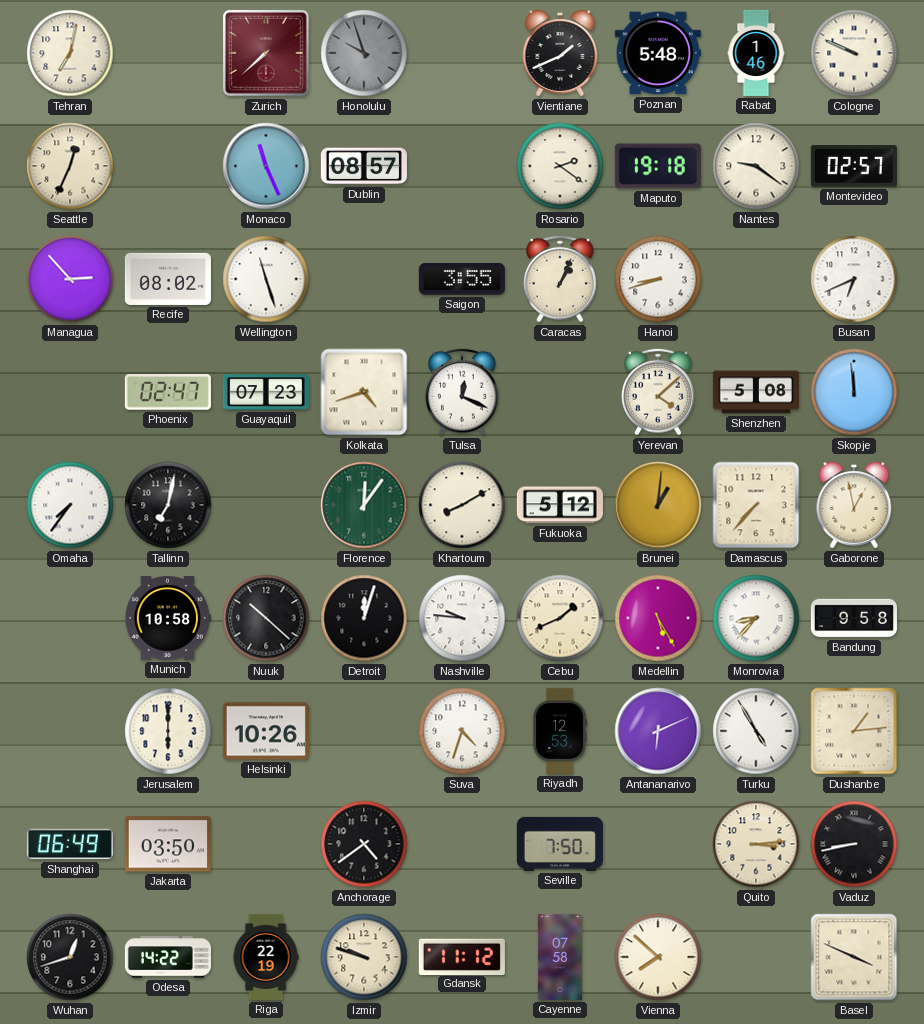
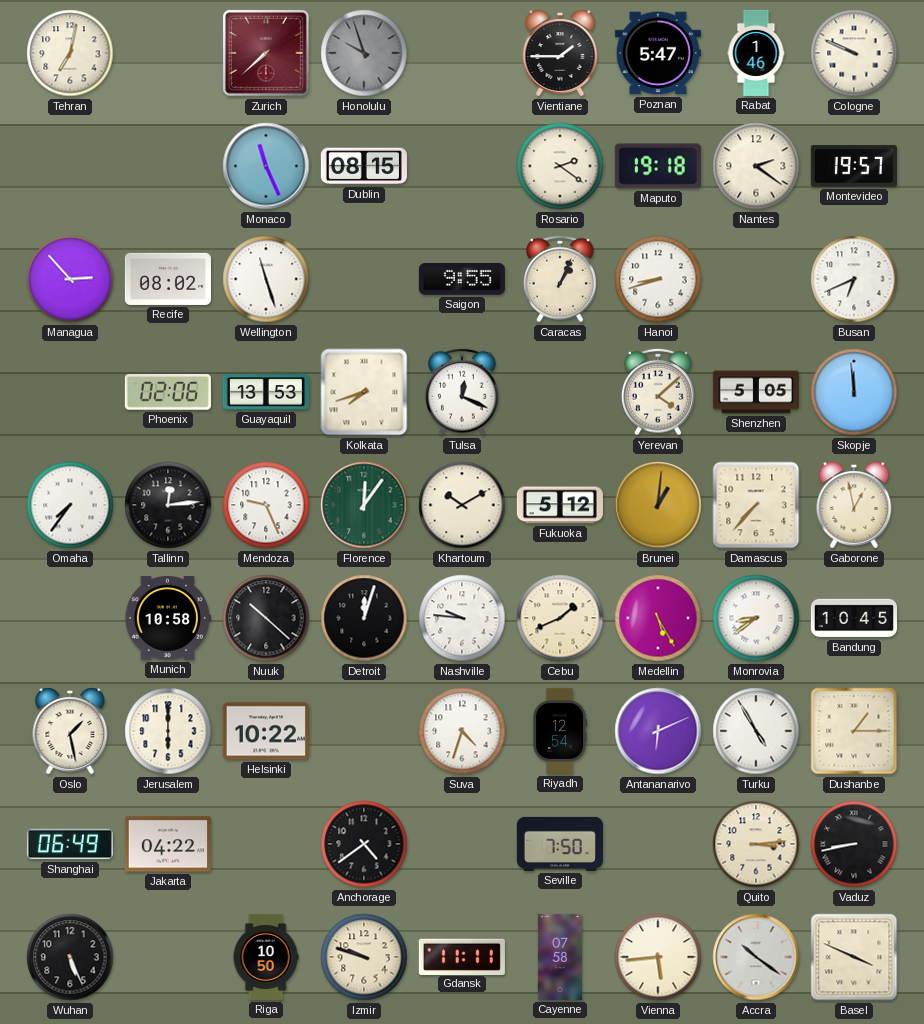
Vientiane: 1:41 -> 1:45 (560, 53)
Poznan: 5:48 -> 5:47 (658, 53)
Seattle: 12:34 -> none (70, 166)
Dublin: 08:57 -> 08:15 (364, 166)
Nantes: 9:21 -> 2:21 (756, 166)
Montevideo: 02:57 -> 19:57 (854, 166)
Saigon: 3:55 -> 9:55 (462, 279)
Phoenix: 02:47 -> 02:06 (168, 392)
Guayaquil: 07:23 -> 13:53 (266, 392)
Kolkata: 4:42 -> 7:42 (364, 392)
Shenzhen: 5:08 -> 5:05 (756, 392)
Tallinn: 7:02 -> 12:14 (168, 505)
Mendoza: none -> 9:26 (266, 505)
Khartoum: 8:10 -> 10:10 (462, 505)
Monrovia: 8:37 -> 8:39 (756, 618)
Bandung: 9:58 -> 10:45 (854, 618)
Oslo: none -> 1:28 (70, 731)
Helsinki: 10:26 -> 10:22 (266, 731)
Riyadh: 12:53 -> 12:54 (560, 731)
Dushanbe: 1:14 -> 1:15 (854, 731)
Jakarta: 03:50 -> 04:22 (168, 844)
Wuhan: 12:42 -> 5:26 (70, 957)
Odesa: 14:22 -> none (168, 957)
Riga: 22:19 -> 10:50 (266, 957)
Gdansk: 11:12 -> 11:11 (462, 956)
Vienna: 7:52 -> 5:44 (658, 957)
Accra: none -> 10:21 (756, 957)
